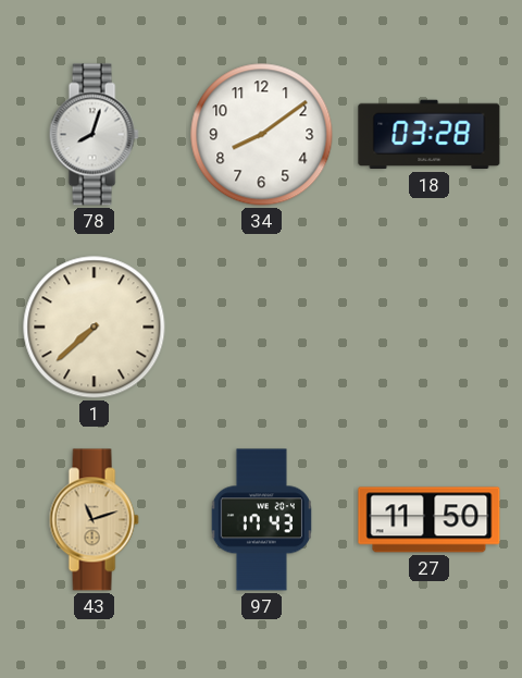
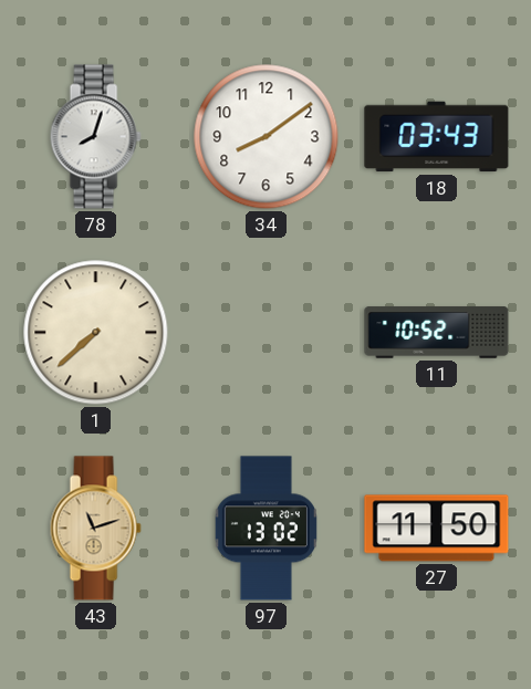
18: 03:28 -> 03:43 (437, 137)
11: none -> 10:52 (437, 333)
97: 17:43 -> 13:02 (265, 529)
